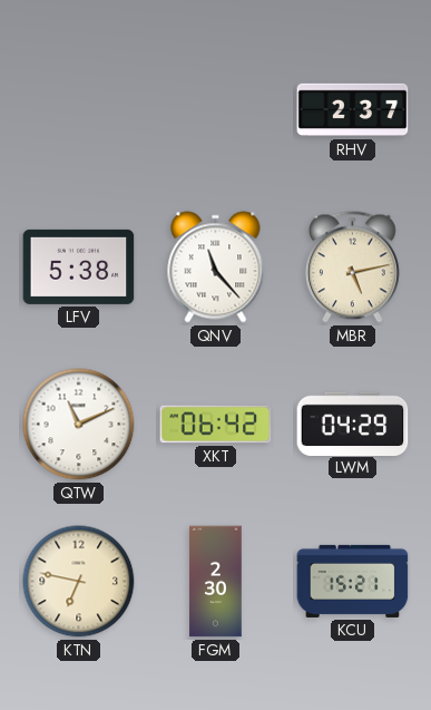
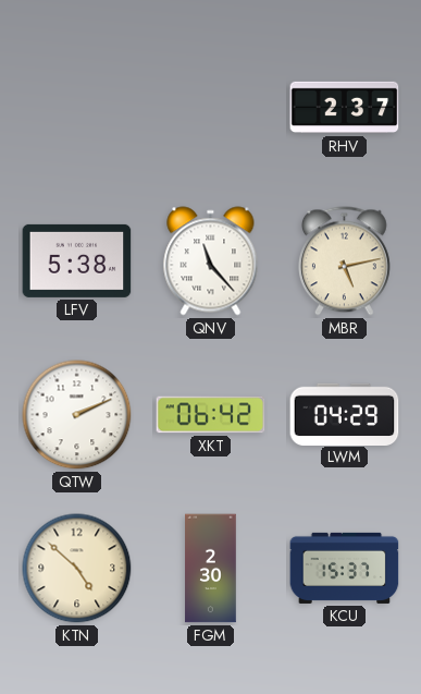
QTW: 11:11 -> 2:11 (77, 415)
KTN: 6:47 -> 4:52 (77, 569)
KCU: 15:21 -> 15:37 (345, 568)
